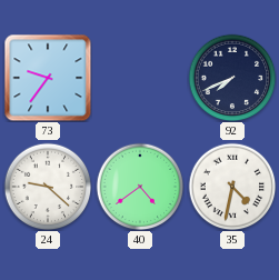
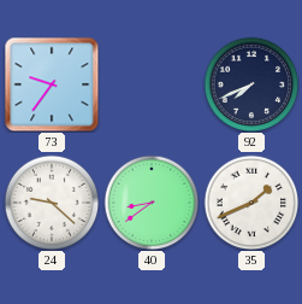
40: 4:39 -> 8:39 (152, 203)
35: 4:32 -> 1:41 (251, 203)
